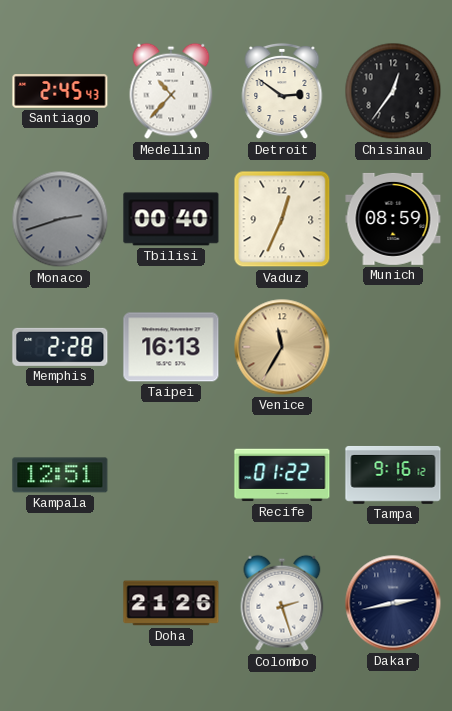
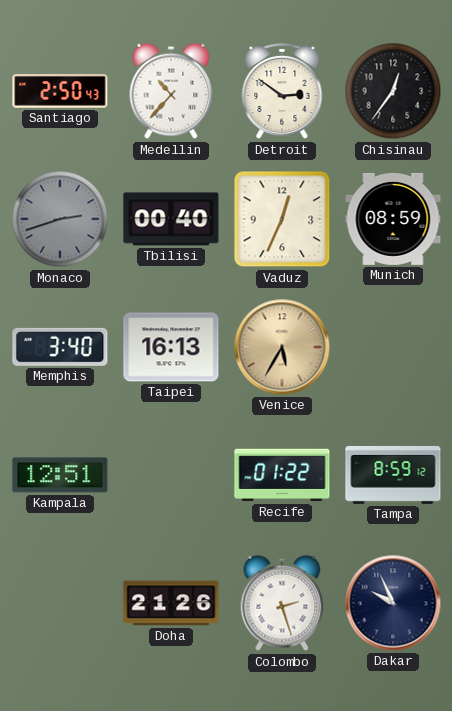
Santiago: 2:45 -> 2:50 (60, 92)
Memphis: 2:28 -> 3:40 (60, 347)
Venice: 11:35 -> 5:35 (282, 347)
Tampa: 9:16 -> 8:59 (393, 475)
Dakar: 2:43 -> 9:56 (393, 603)
